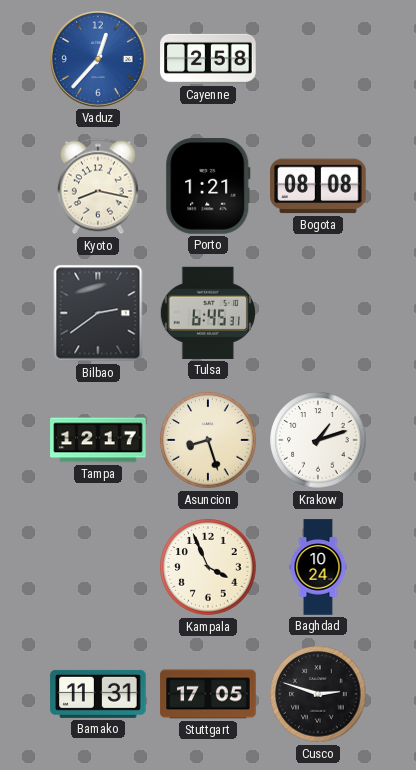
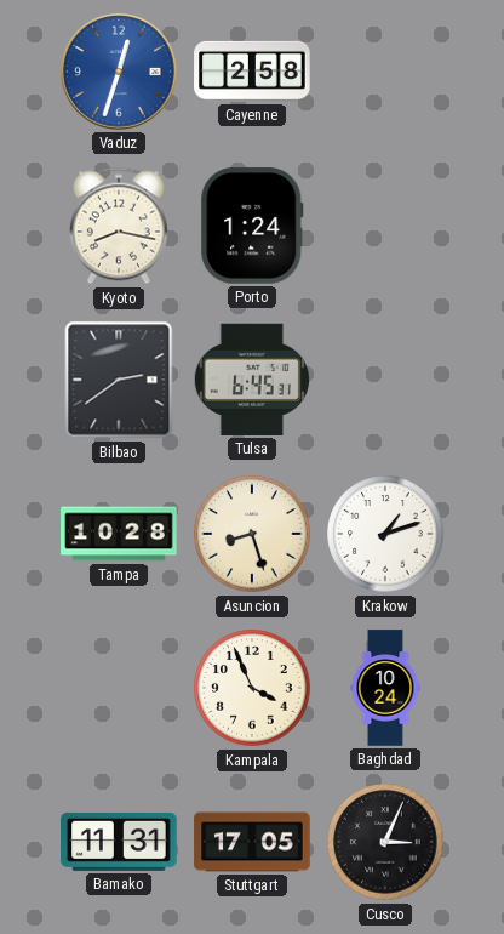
Vaduz: 12:37 -> 12:33 (120, 73)
Porto: 1:21 -> 1:24 (252, 226)
Bogota: 08:08 -> none (318, 186)
Tampa: 12:17 -> 10:28 (119, 534)
Cusco: 2:48 -> 3:04 (385, 842)
